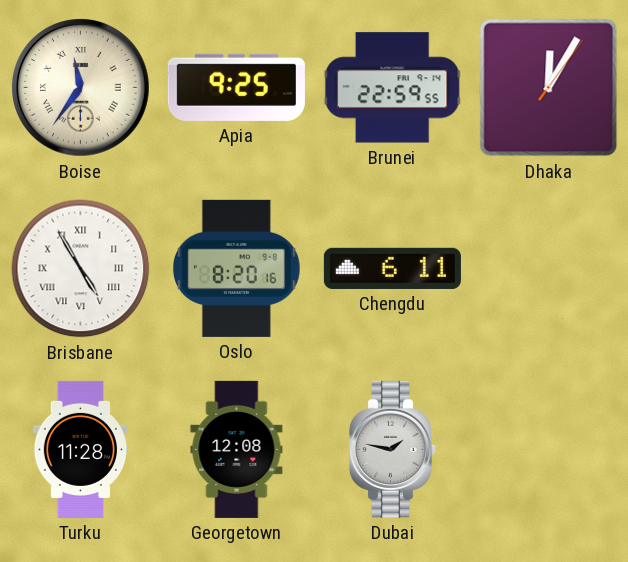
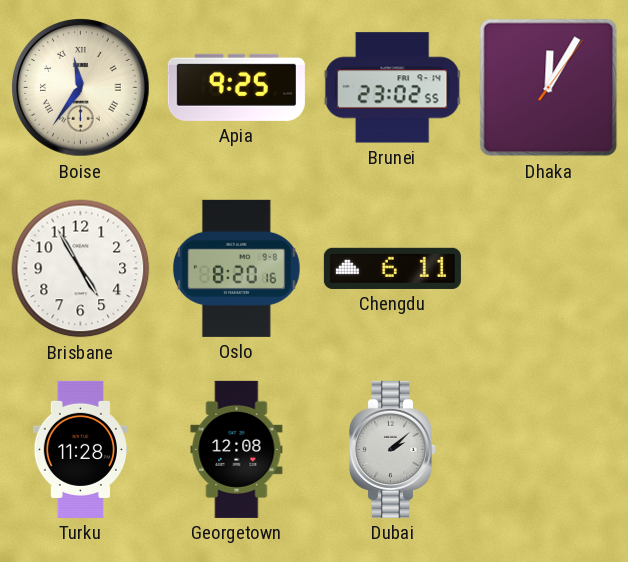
Brunei: 22:59 -> 23:02 (392, 88)
Brisbane numerals: Roman -> Arabic (81, 269)
Dubai: 1:47 -> 2:08 (392, 449)
